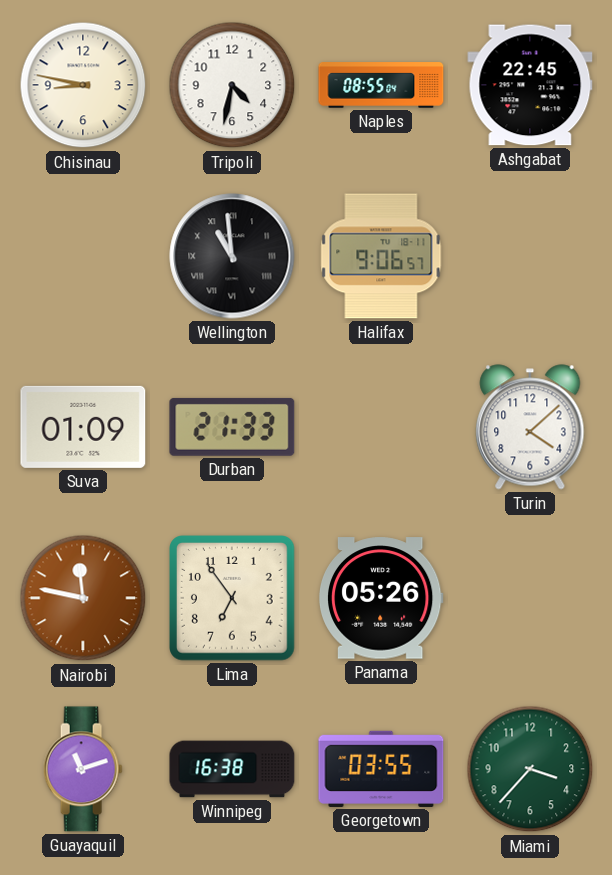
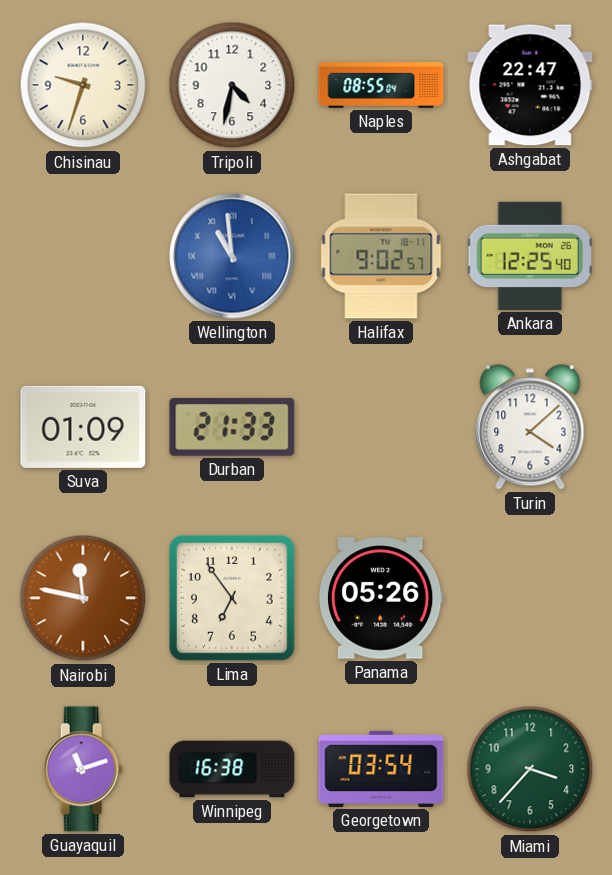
Chisinau: 8:47 -> 9:33 (83, 85)
Ashgabat: 22:45 -> 22:47 (530, 85)
Wellington dial: black -> blue (232, 256)
Halifax: 9:06 -> 9:02 (381, 256)
Ankara: none -> 12:25 (529, 256)
Georgetown: 03:55 -> 03:54 (381, 769)
